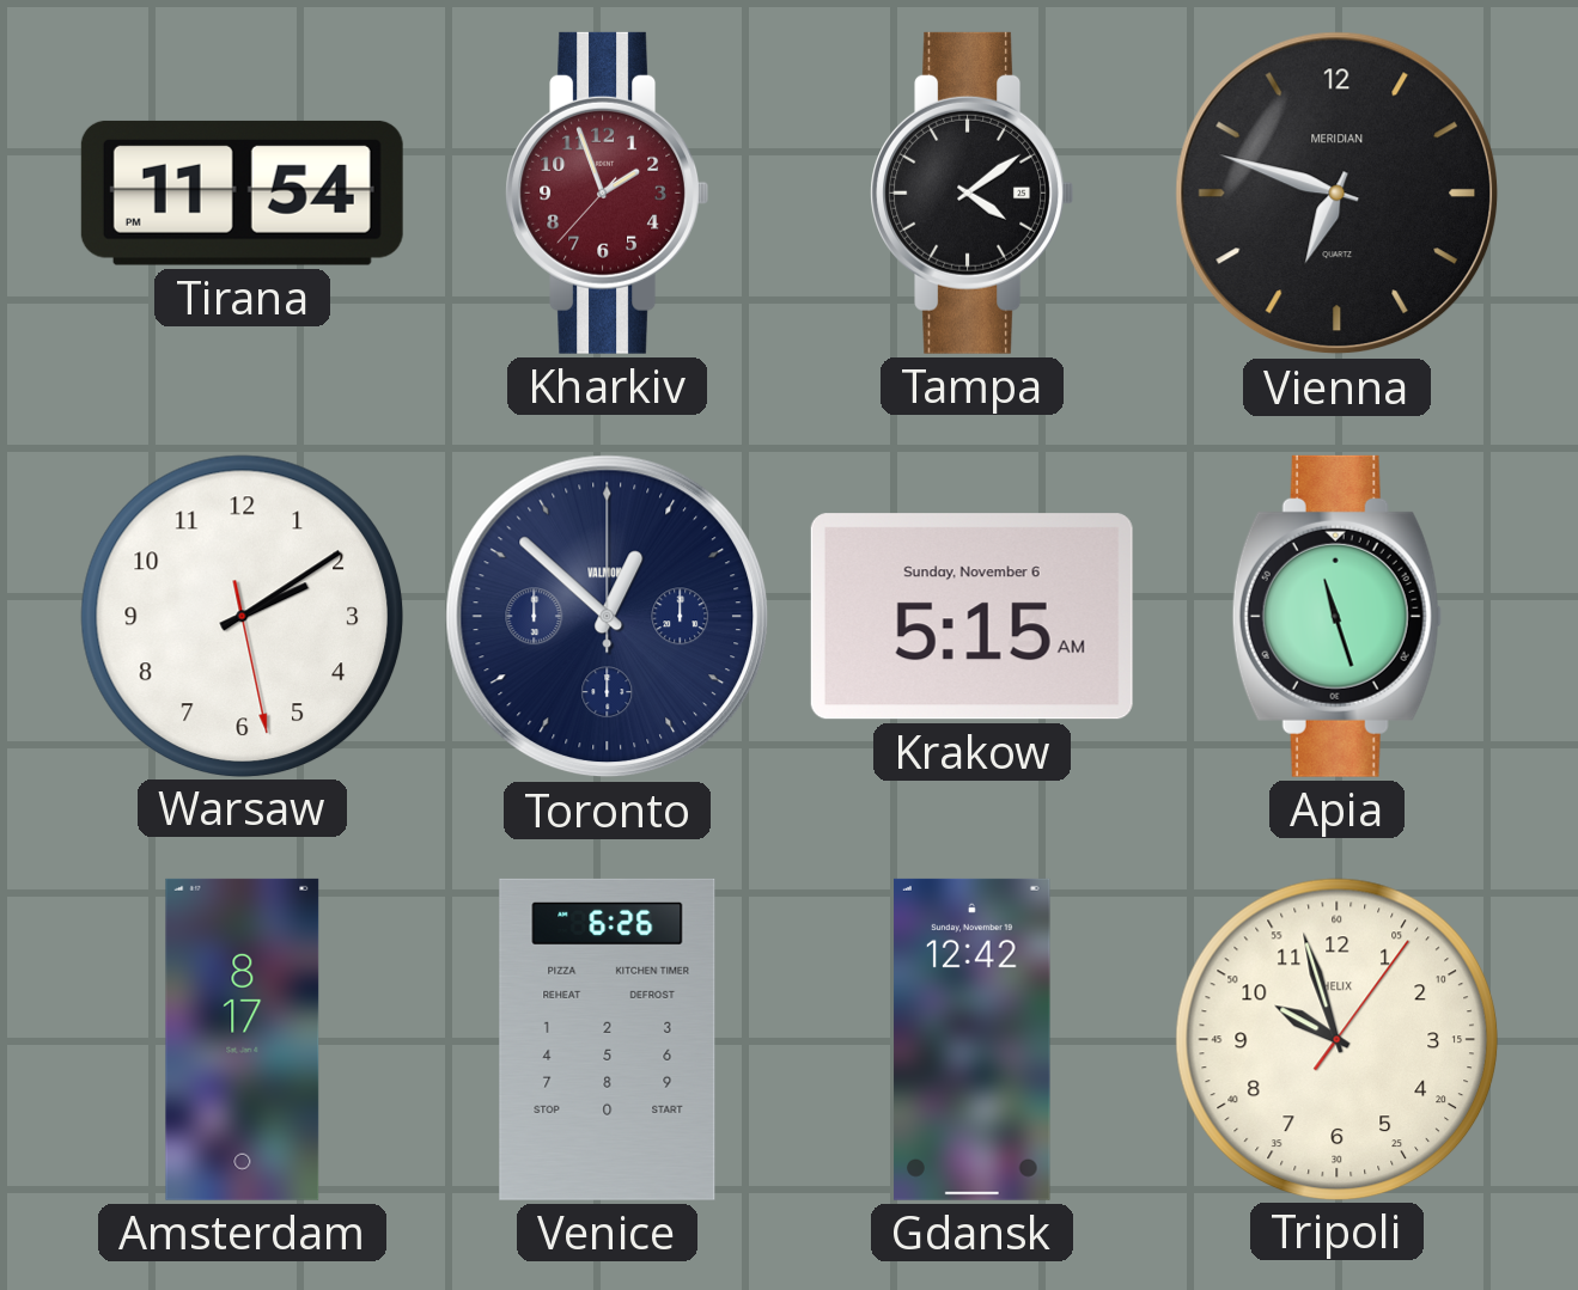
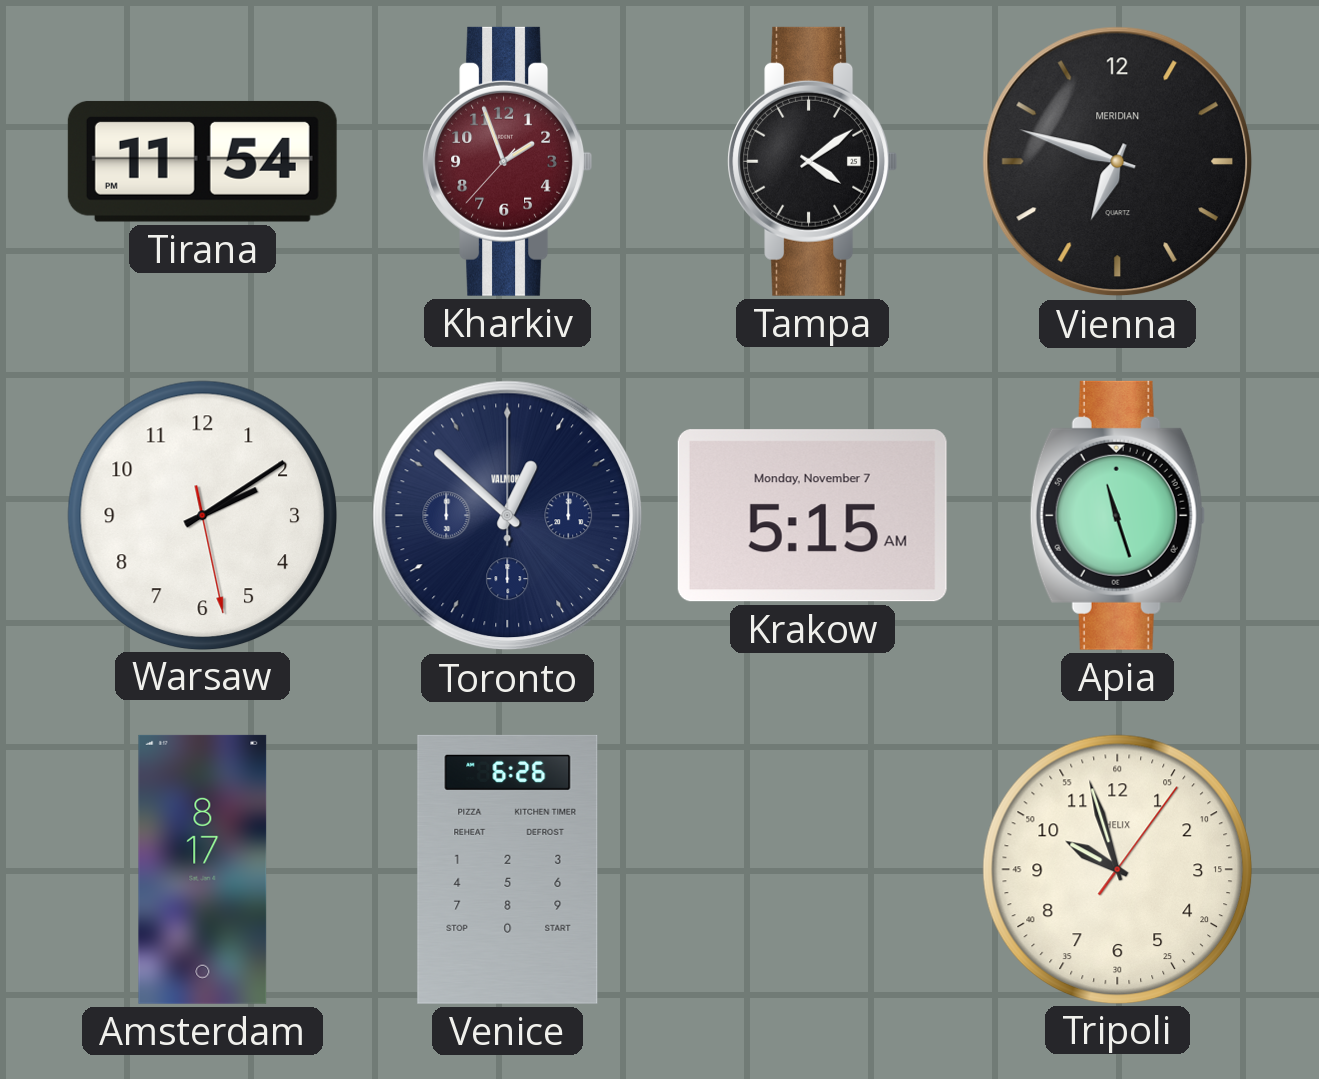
Krakow date: Sunday, November 6 -> Monday, November 7 (812, 516)
Gdansk: 12:42 -> none (973, 1039)
